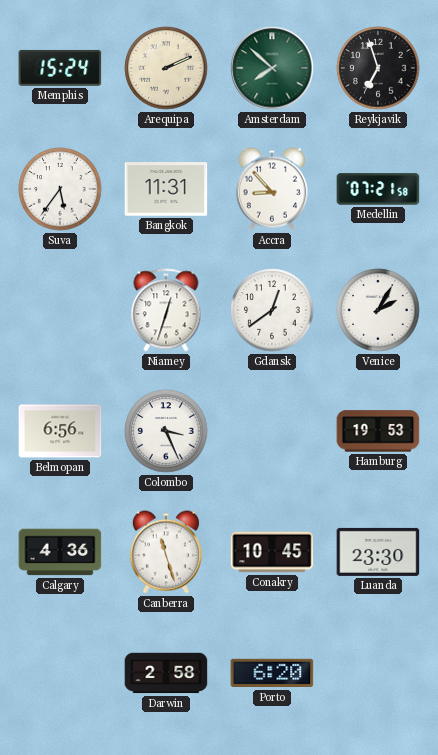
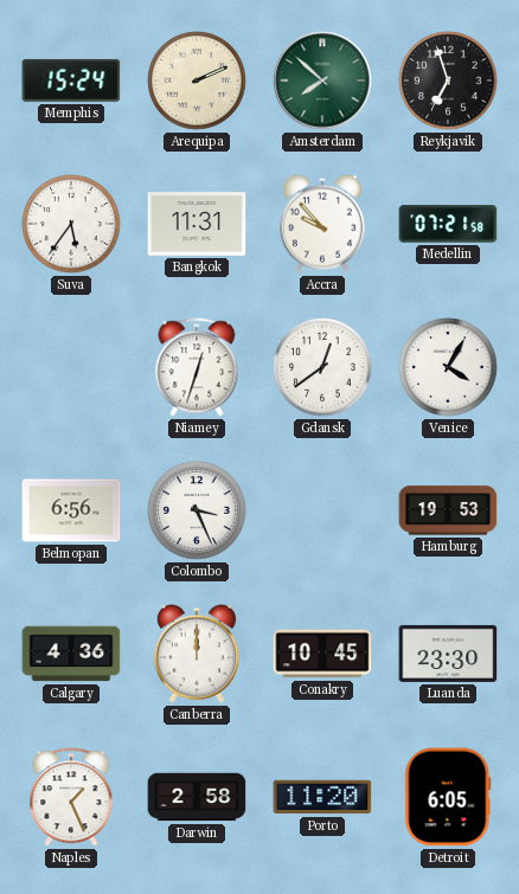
Accra: 8:53 -> 9:53 (322, 224)
Venice: 2:05 -> 4:05 (448, 367)
Canberra: 11:27 -> 12:00 (197, 654)
Naples: none -> 1:26 (71, 797)
Porto: 6:20 -> 11:20 (322, 797)
Detroit: none -> 6:05 (448, 797)
